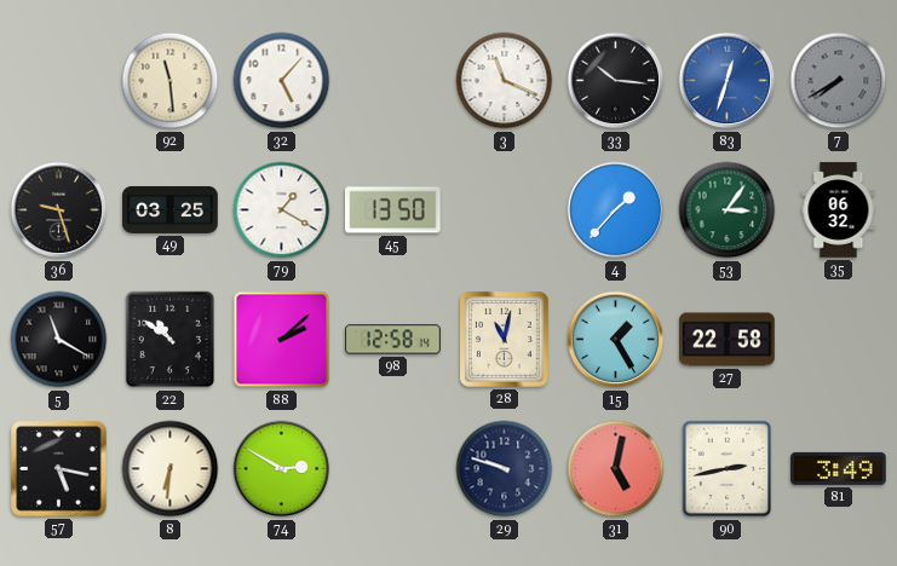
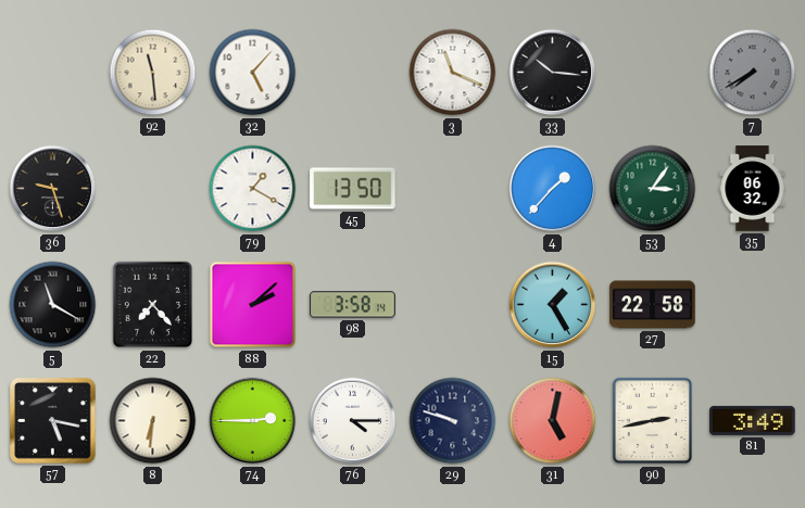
83: 12:33 -> none (728, 81)
49: 03:25 -> none (171, 209)
22: 10:51 -> 7:23 (153, 305)
98: 12:58 -> 3:58 (353, 305)
28: 11:02 -> none (505, 340)
74: 2:50 -> 2:45 (253, 421)
76: none -> 4:15 (353, 421)
